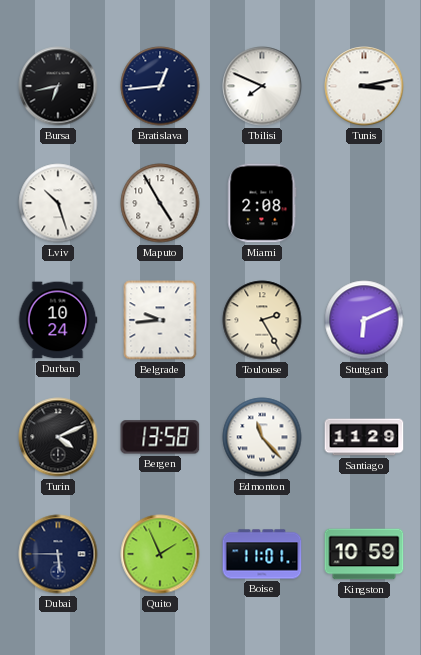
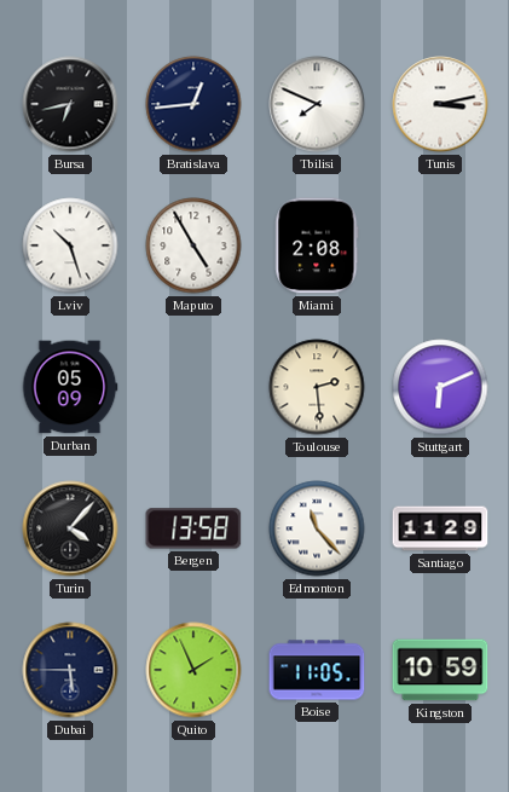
Durban: 10:24 -> 05:09 (70, 387)
Belgrade: 9:44 -> none (160, 320)
Toulouse: 2:25 -> 2:29 (317, 387)
Turin: 4:11 -> 4:07 (70, 528)
Boise: 11:01 -> 11:05 (317, 670)
